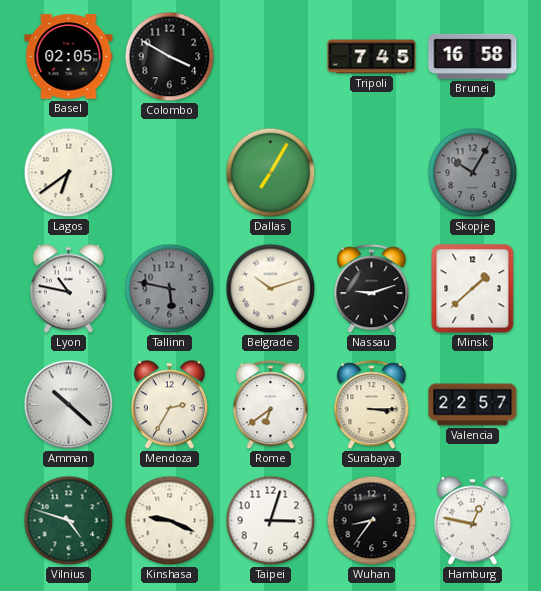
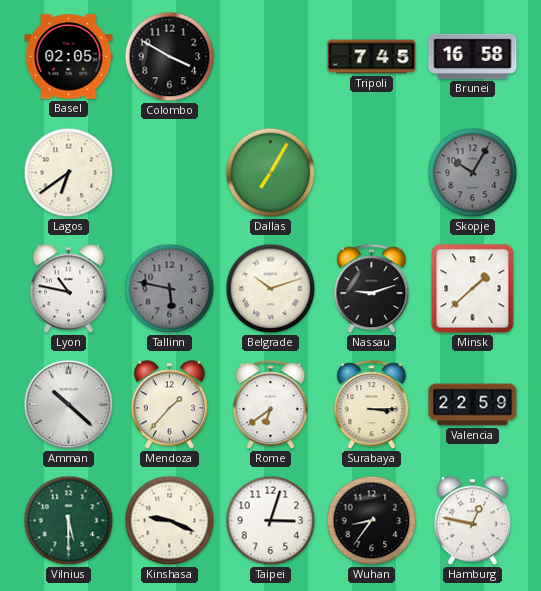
Mendoza: 2:35 -> 1:37 (169, 405)
Valencia: 22:57 -> 22:59 (473, 405)
Vilnius: 4:48 -> 5:30 (69, 521)
